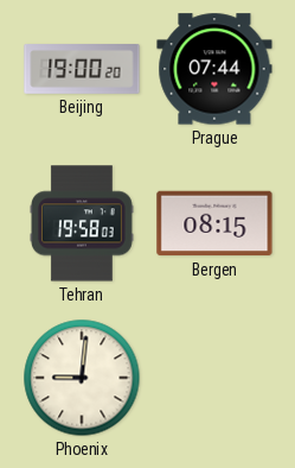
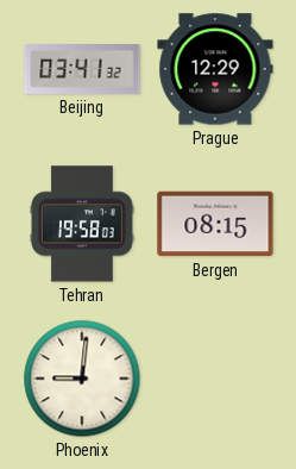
Beijing: 19:00 -> 03:41 (82, 70)
Prague: 07:44 -> 12:29 (215, 69)
